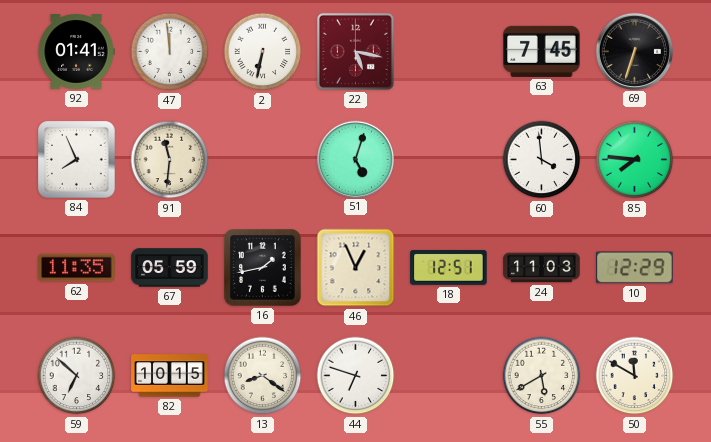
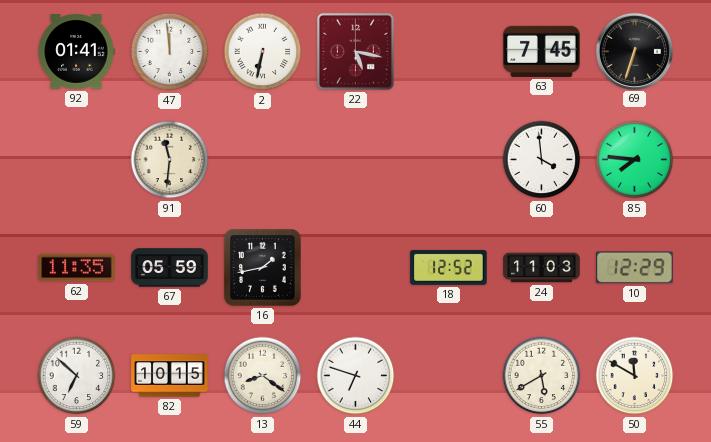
84: 7:56 -> none (77, 160)
51: 5:03 -> none (355, 159)
46: 12:56 -> none (356, 268)
18: 12:51 -> 12:52 (449, 267)
